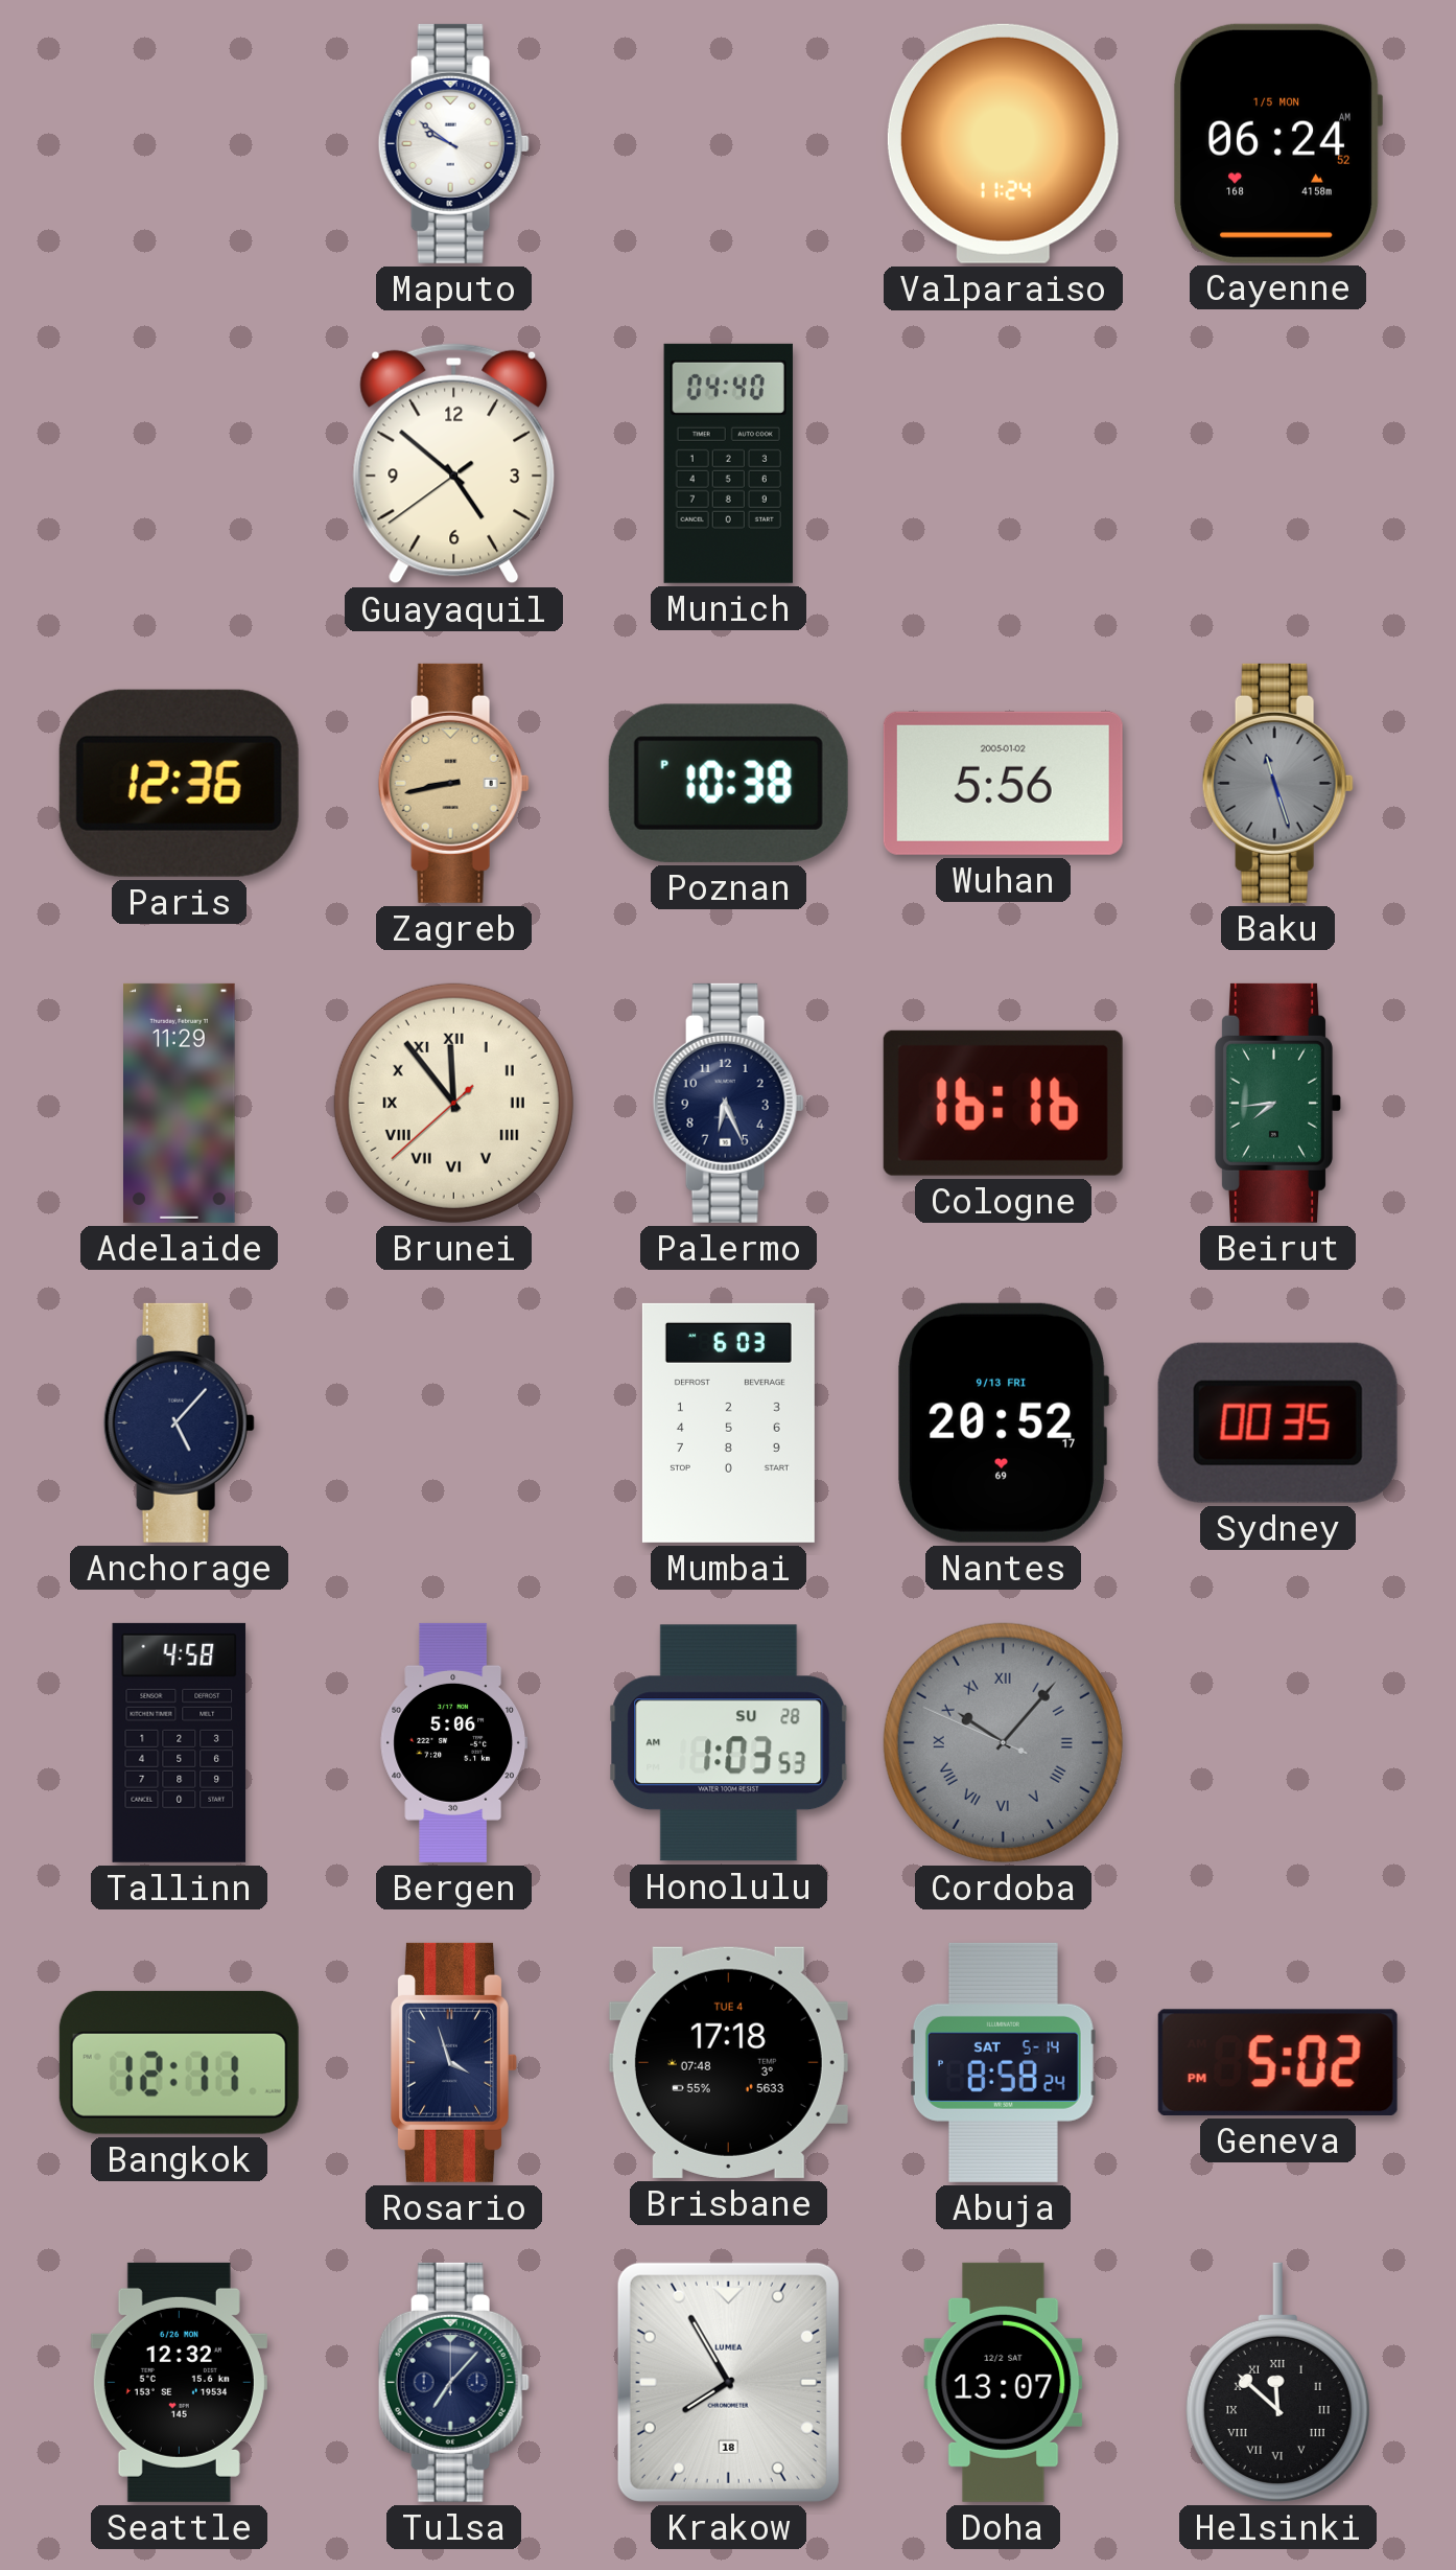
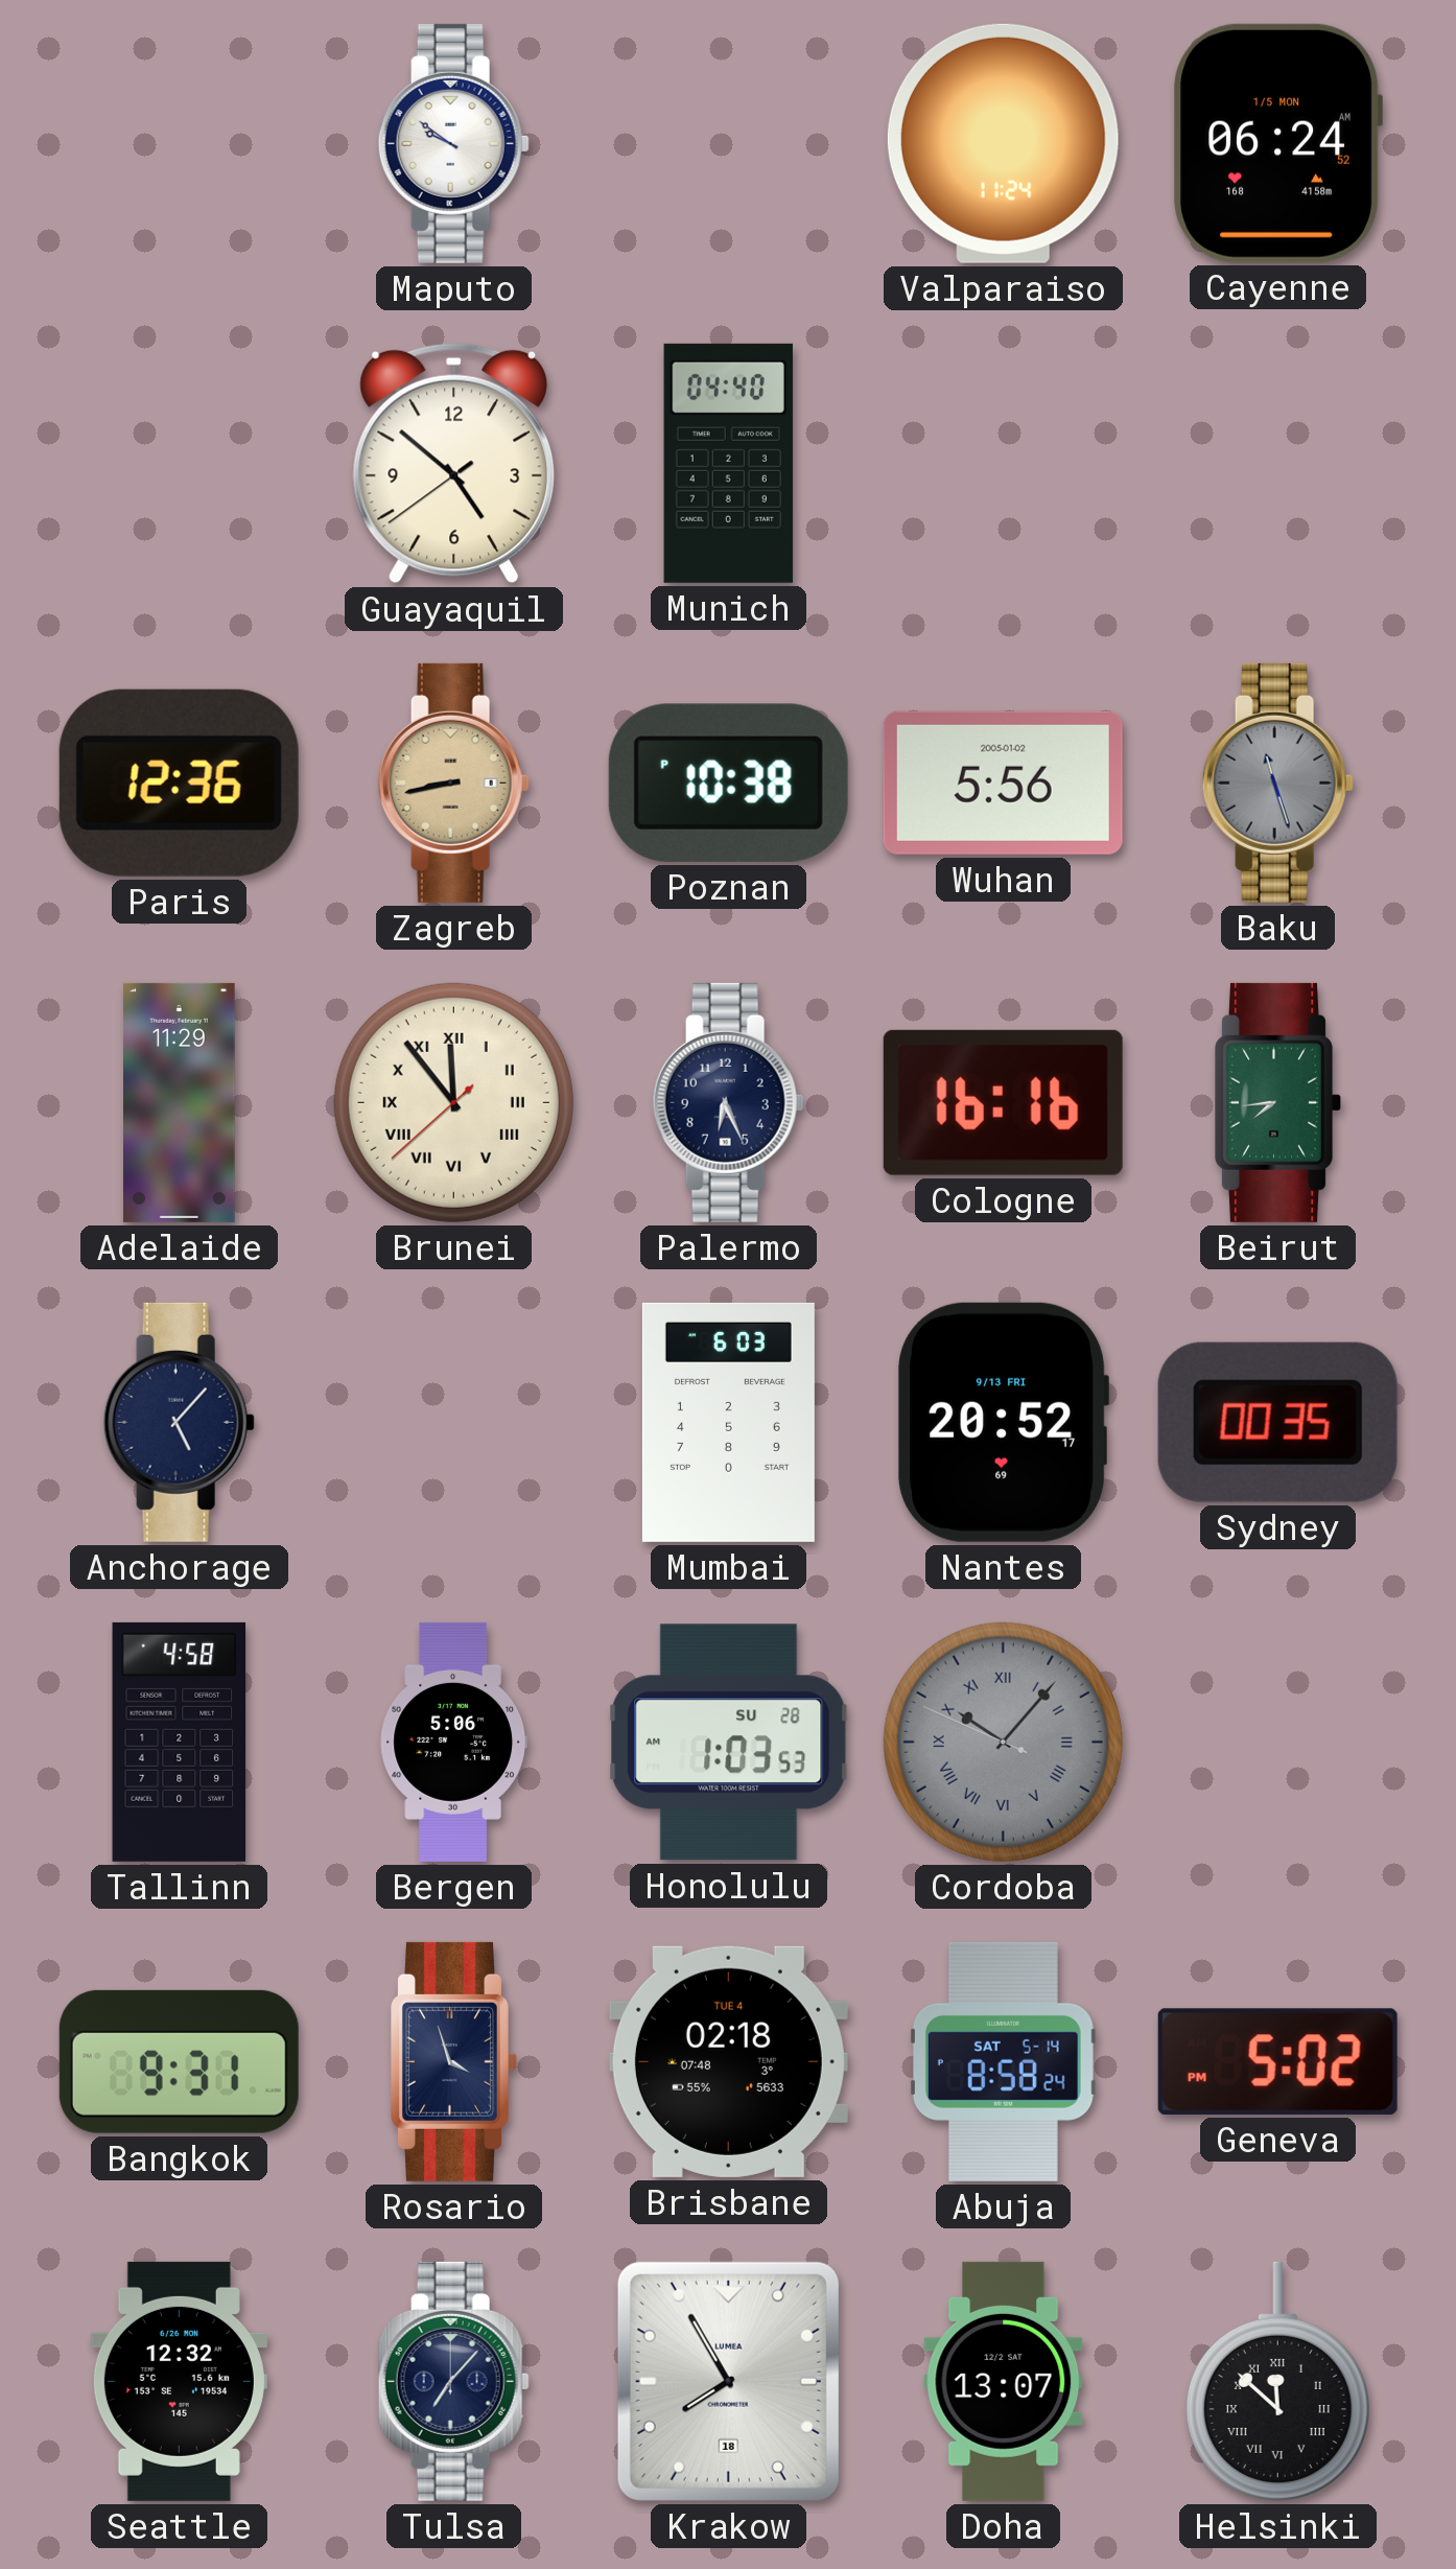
Bangkok: 12:11 -> 9:31 (179, 2061)
Brisbane: 17:18 -> 02:18 (728, 2061)
